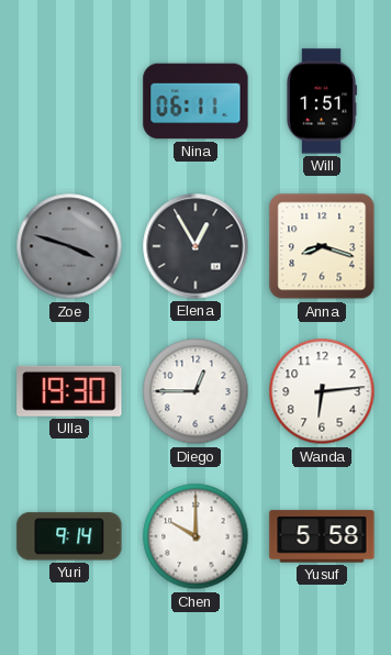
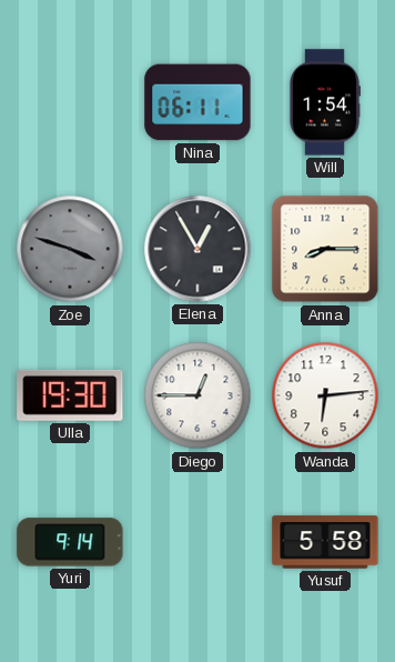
Will: 1:51 -> 1:54 (324, 102)
Anna: 8:18 -> 8:15 (325, 249)
Chen: 10:00 -> none (195, 536)
